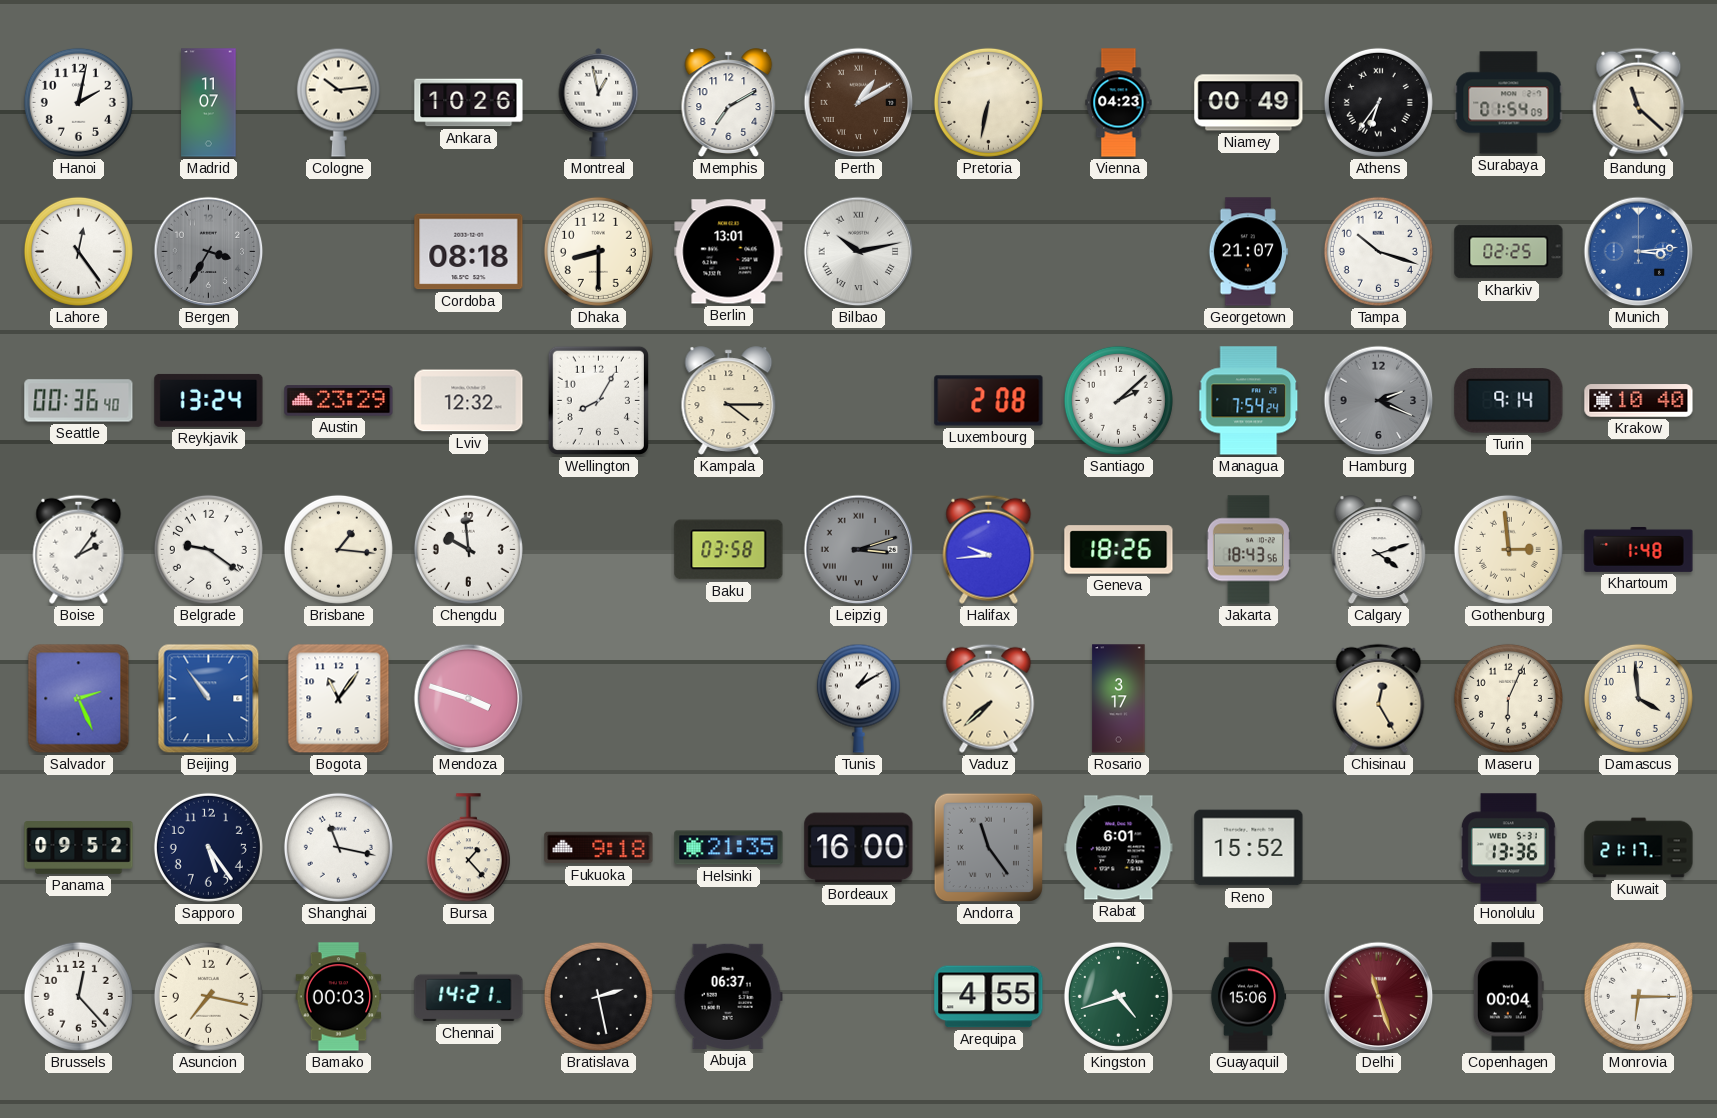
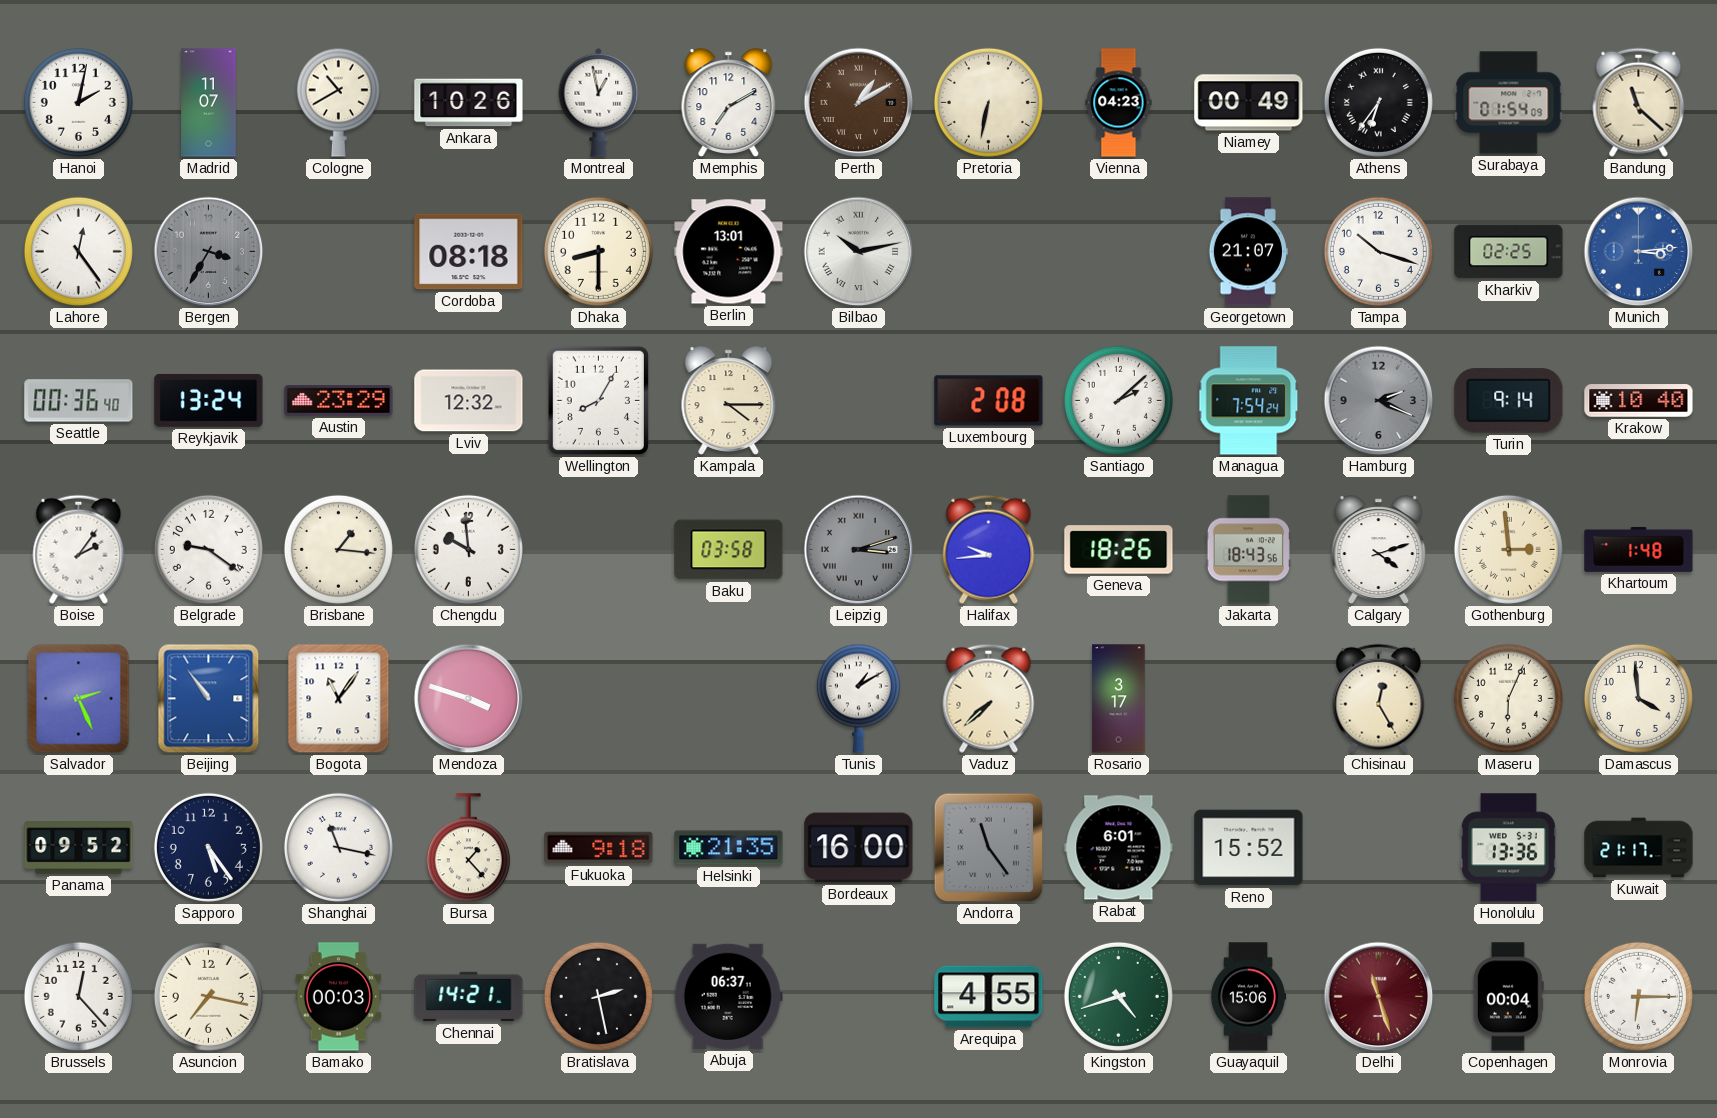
Cologne: 10:14 -> 10:40 (338, 102)
